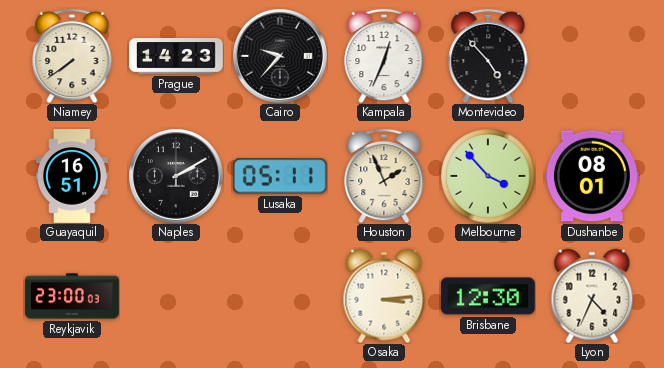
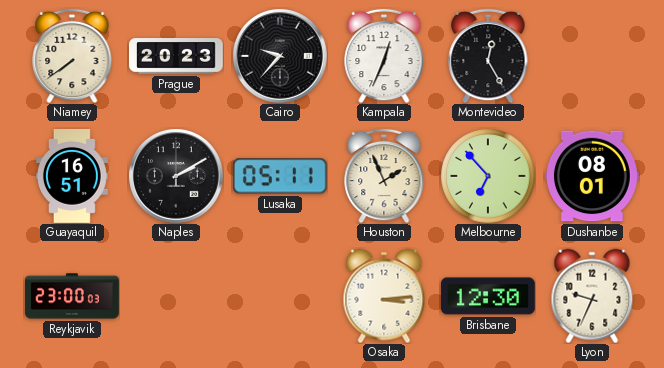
Prague: 14:23 -> 20:23 (177, 56)
Montevideo: 4:53 -> 12:25 (488, 56)
Melbourne: 3:53 -> 6:53 (488, 176)
Lyon: 4:34 -> 9:34 (592, 296)
